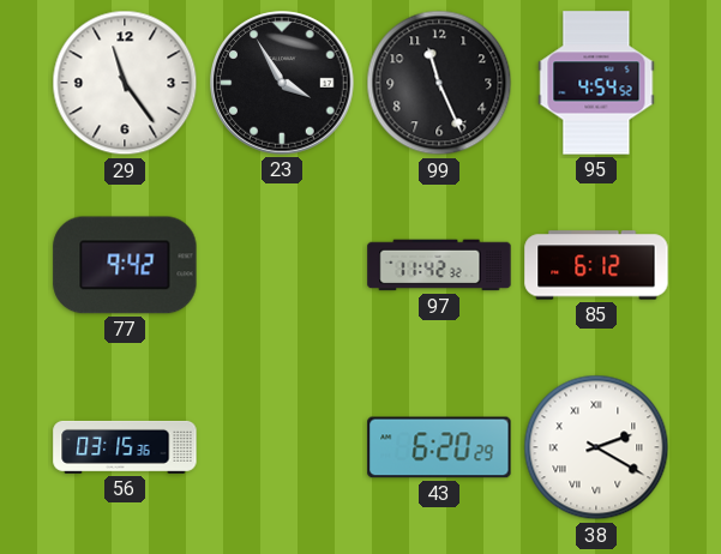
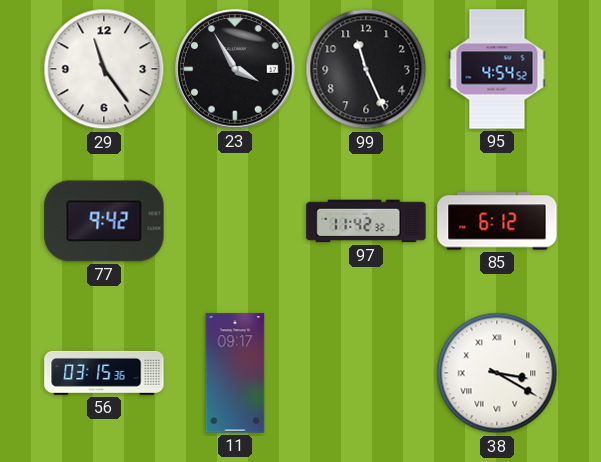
11: none -> 09:17 (235, 373)
43: 6:20 -> none (439, 447)
38: 2:20 -> 3:20 (497, 373)
